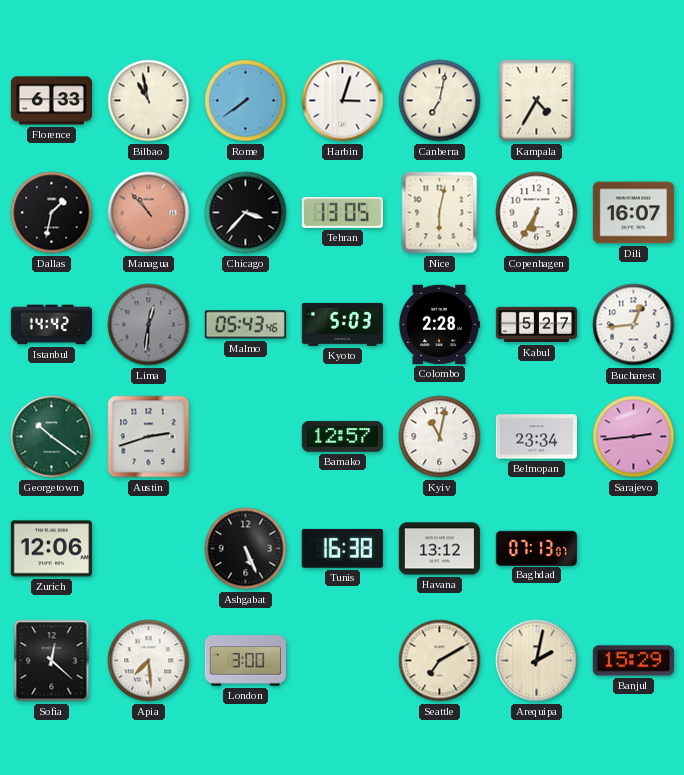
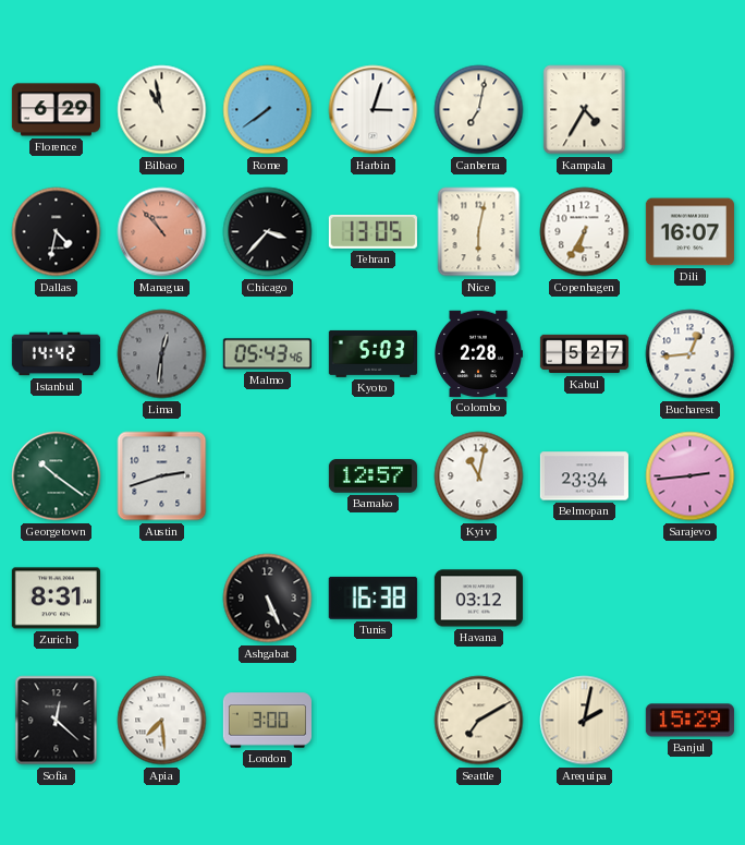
Florence: 6:33 -> 6:29 (56, 110)
Dallas: 1:32 -> 4:32 (57, 232)
Zurich: 12:06 -> 8:31 (56, 599)
Havana: 13:12 -> 03:12 (478, 599)
Baghdad: 07:13 -> none (536, 548)
